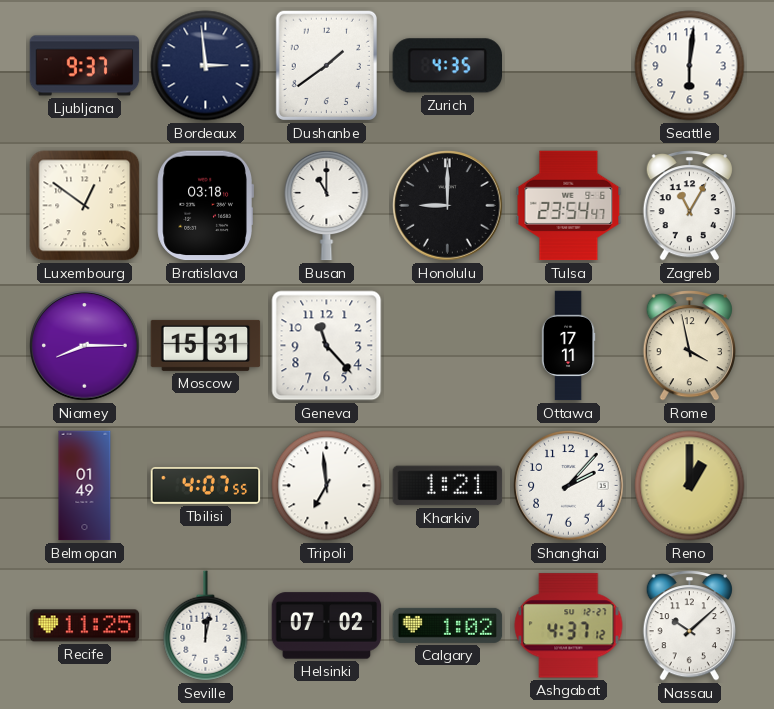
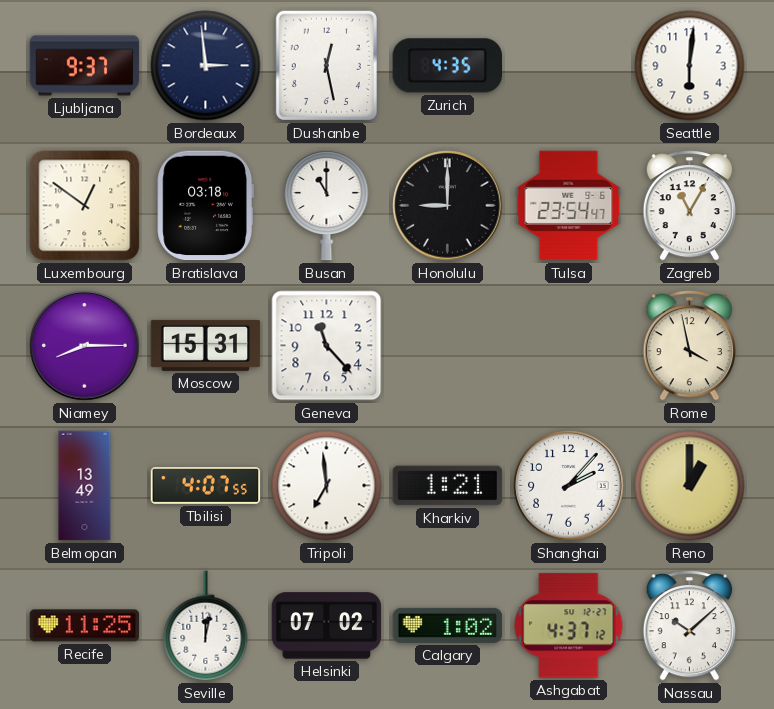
Dushanbe: 1:39 -> 12:28 (326, 65)
Ottawa: 17:11 -> none (568, 346)
Belmopan: 01:49 -> 13:49 (85, 486)
